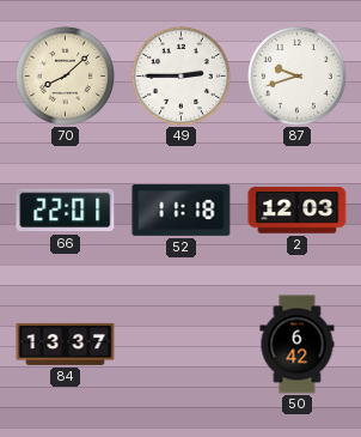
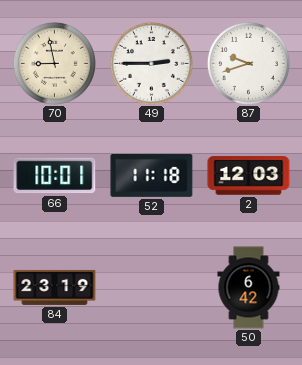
70: 8:08 -> 8:58 (54, 63)
66: 22:01 -> 10:01 (55, 176)
84: 13:37 -> 23:19 (55, 287)
